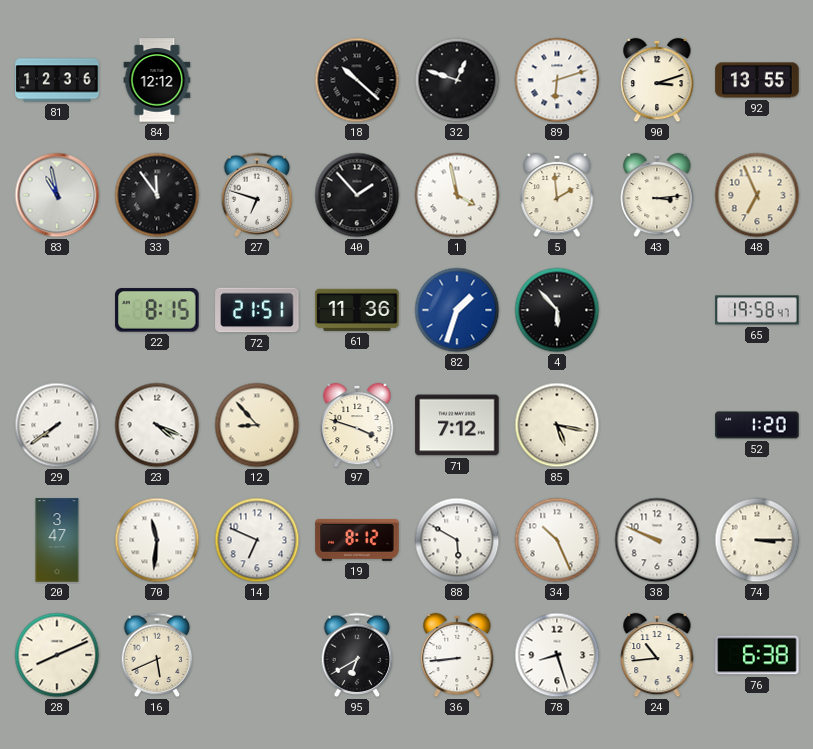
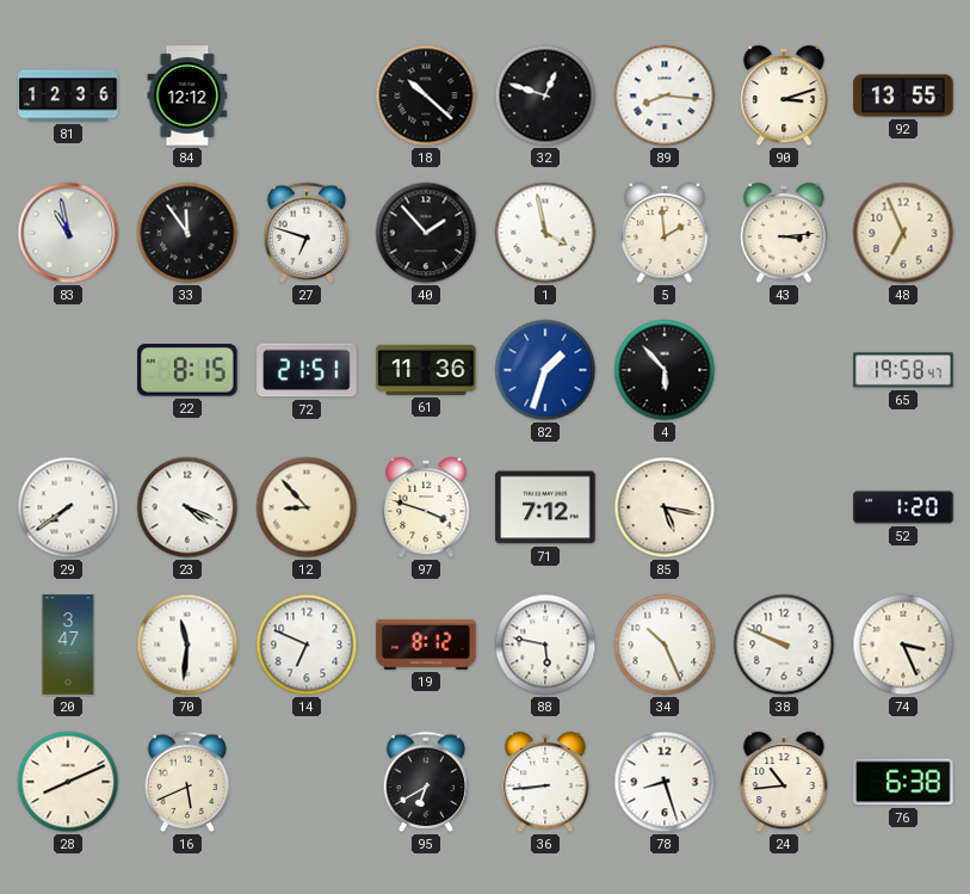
89: 6:12 -> 8:16 (665, 95)
88: 5:50 -> 5:47 (545, 645)
74: 3:15 -> 3:26 (903, 645)
